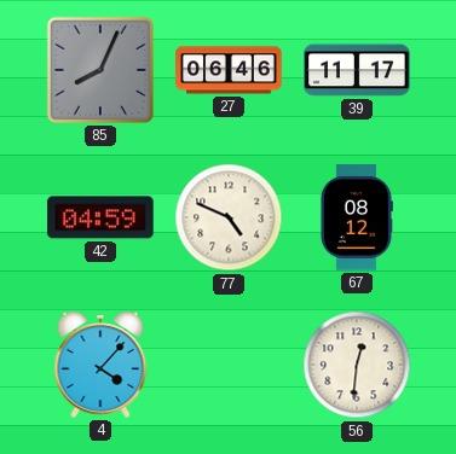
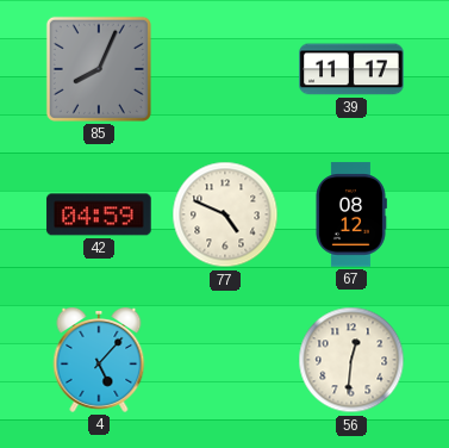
27: 06:46 -> none (229, 70)
4: 4:07 -> 5:07 (99, 360)
